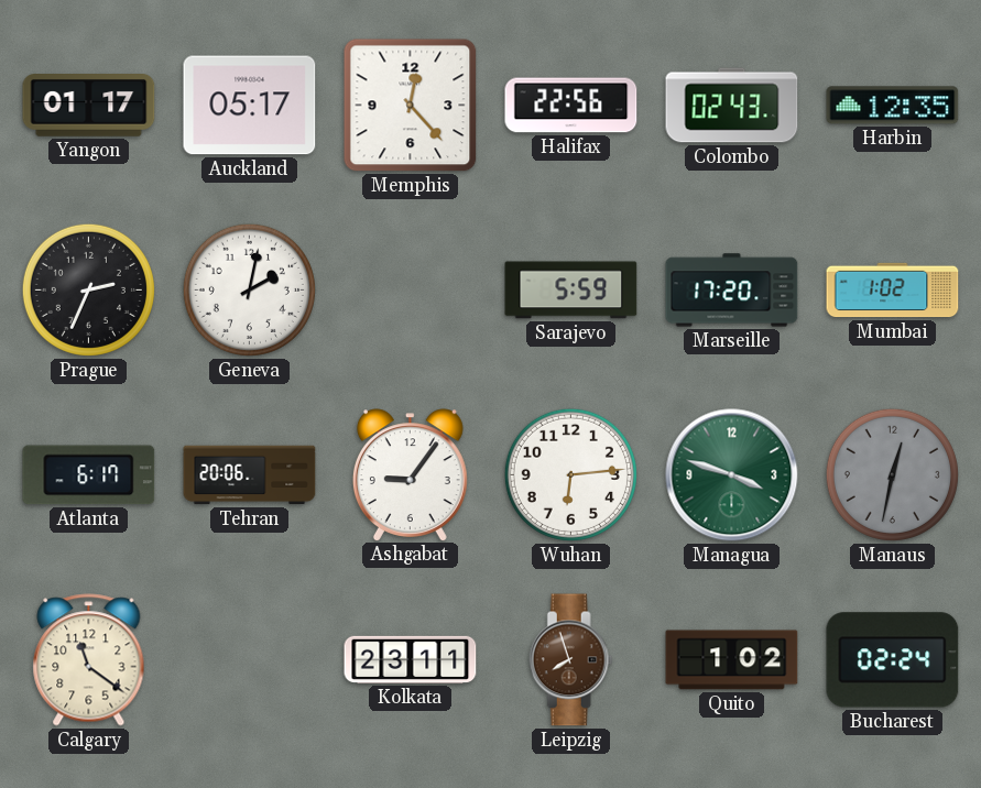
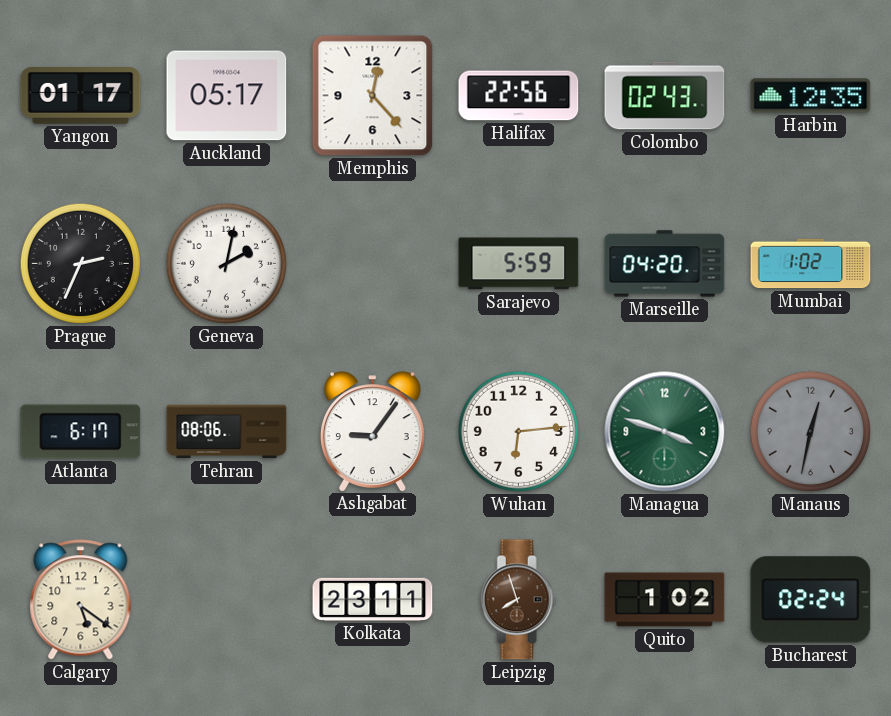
Marseille: 17:20 -> 04:20 (665, 264)
Tehran: 20:06 -> 08:06 (227, 432)
Calgary: 11:21 -> 5:21 (81, 600)
